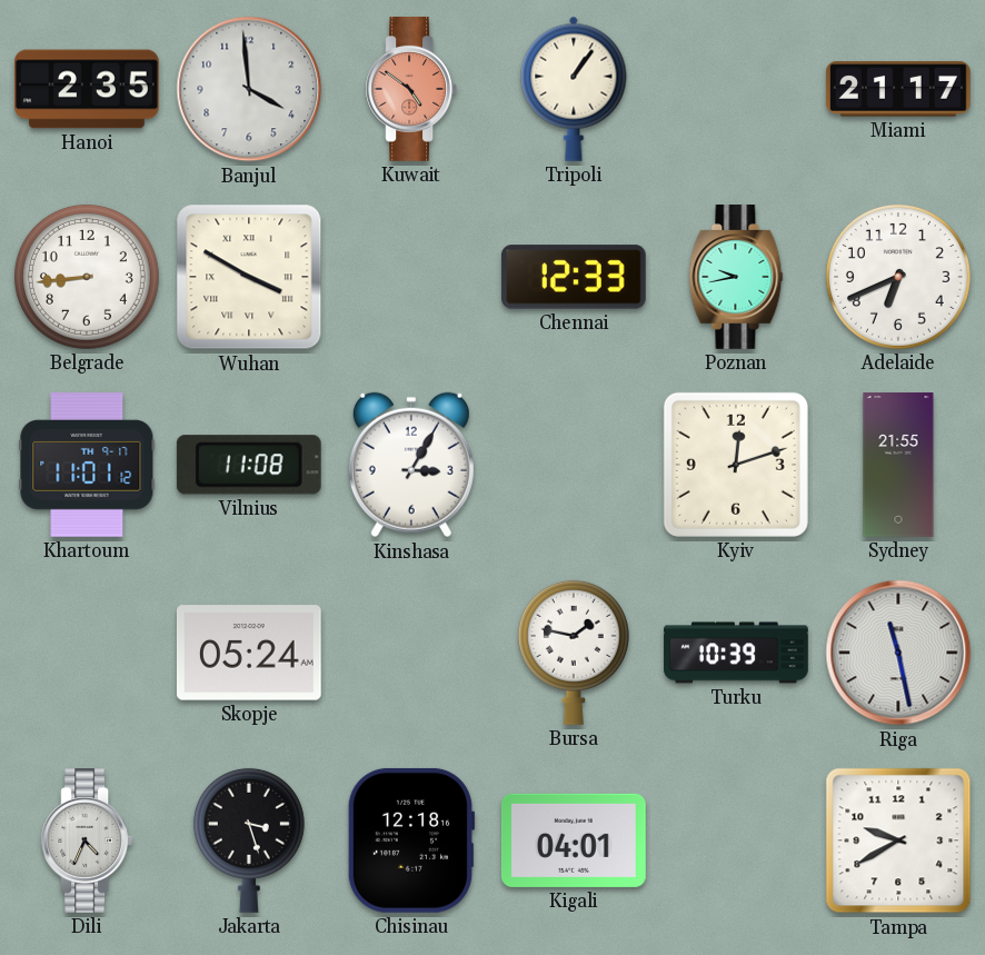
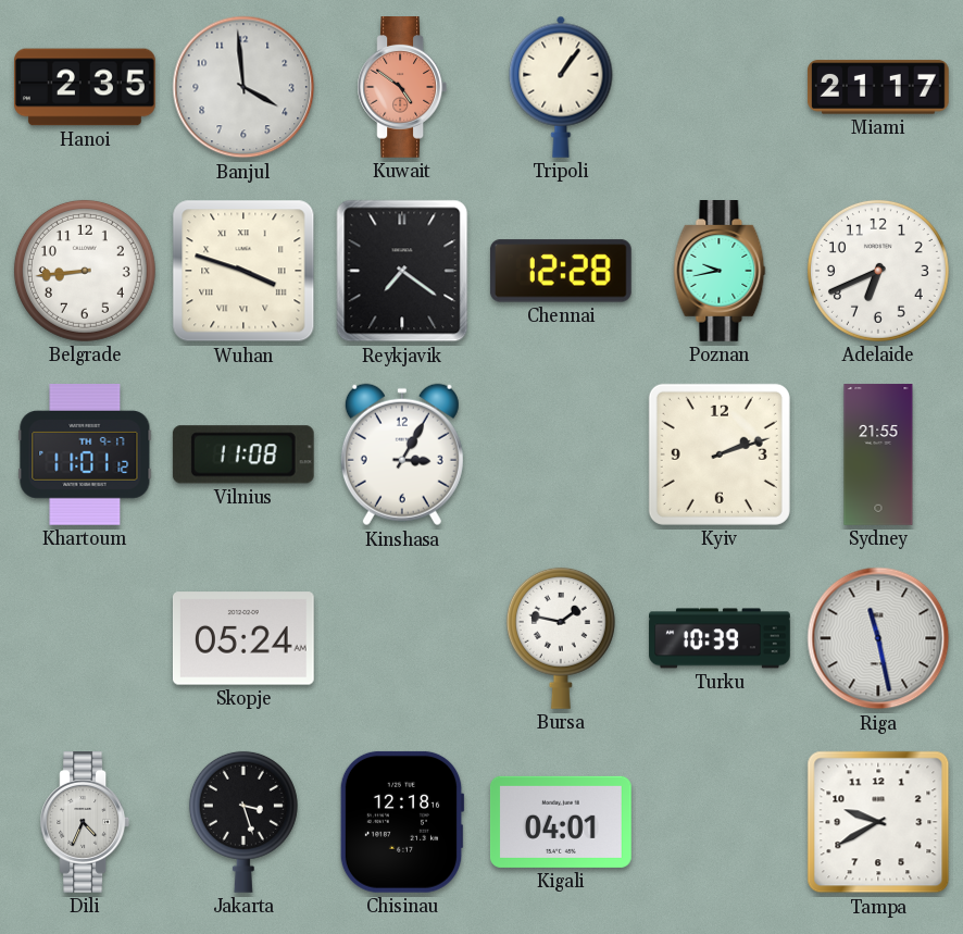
Wuhan: 3:50 -> 3:48 (243, 271)
Reykjavik: none -> 7:21 (402, 271)
Chennai: 12:33 -> 12:28 (561, 271)
Kyiv: 12:12 -> 2:12 (720, 454)
